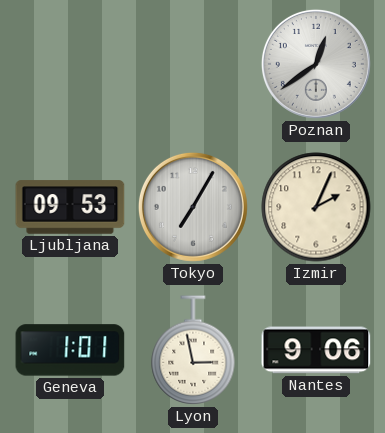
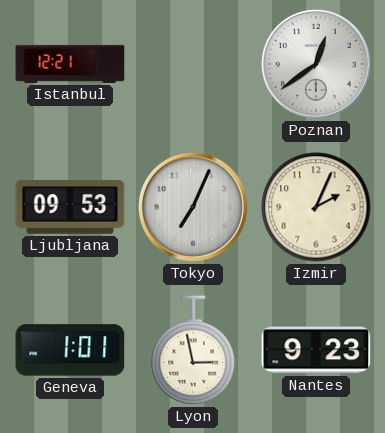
Istanbul: none -> 12:21 (70, 64)
Tokyo: 7:05 -> 7:04 (193, 207)
Nantes: 9:06 -> 9:23 (316, 350)
